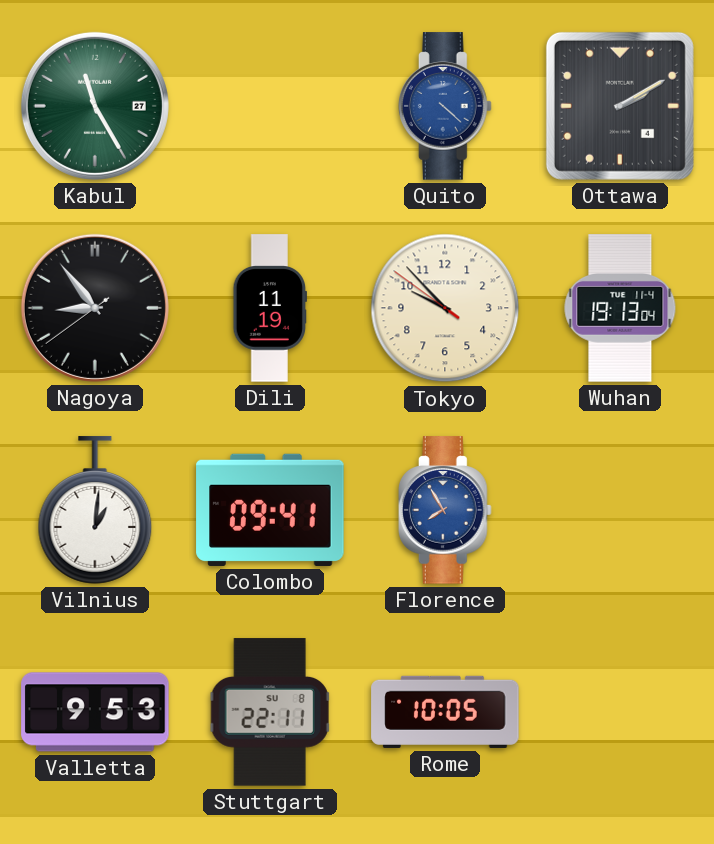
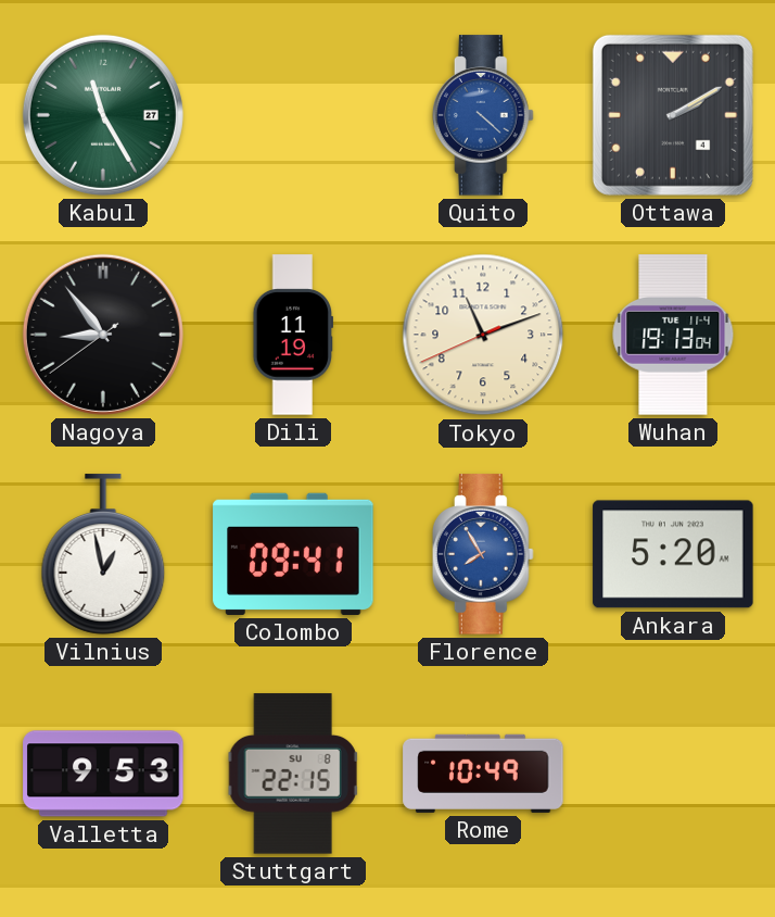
Tokyo: 9:52 -> 11:11 (483, 335)
Vilnius: 1:01 -> 12:58 (103, 554)
Ankara: none -> 5:20 (673, 554)
Stuttgart: 22:11 -> 22:15 (293, 774)
Rome: 10:05 -> 10:49 (483, 774)
